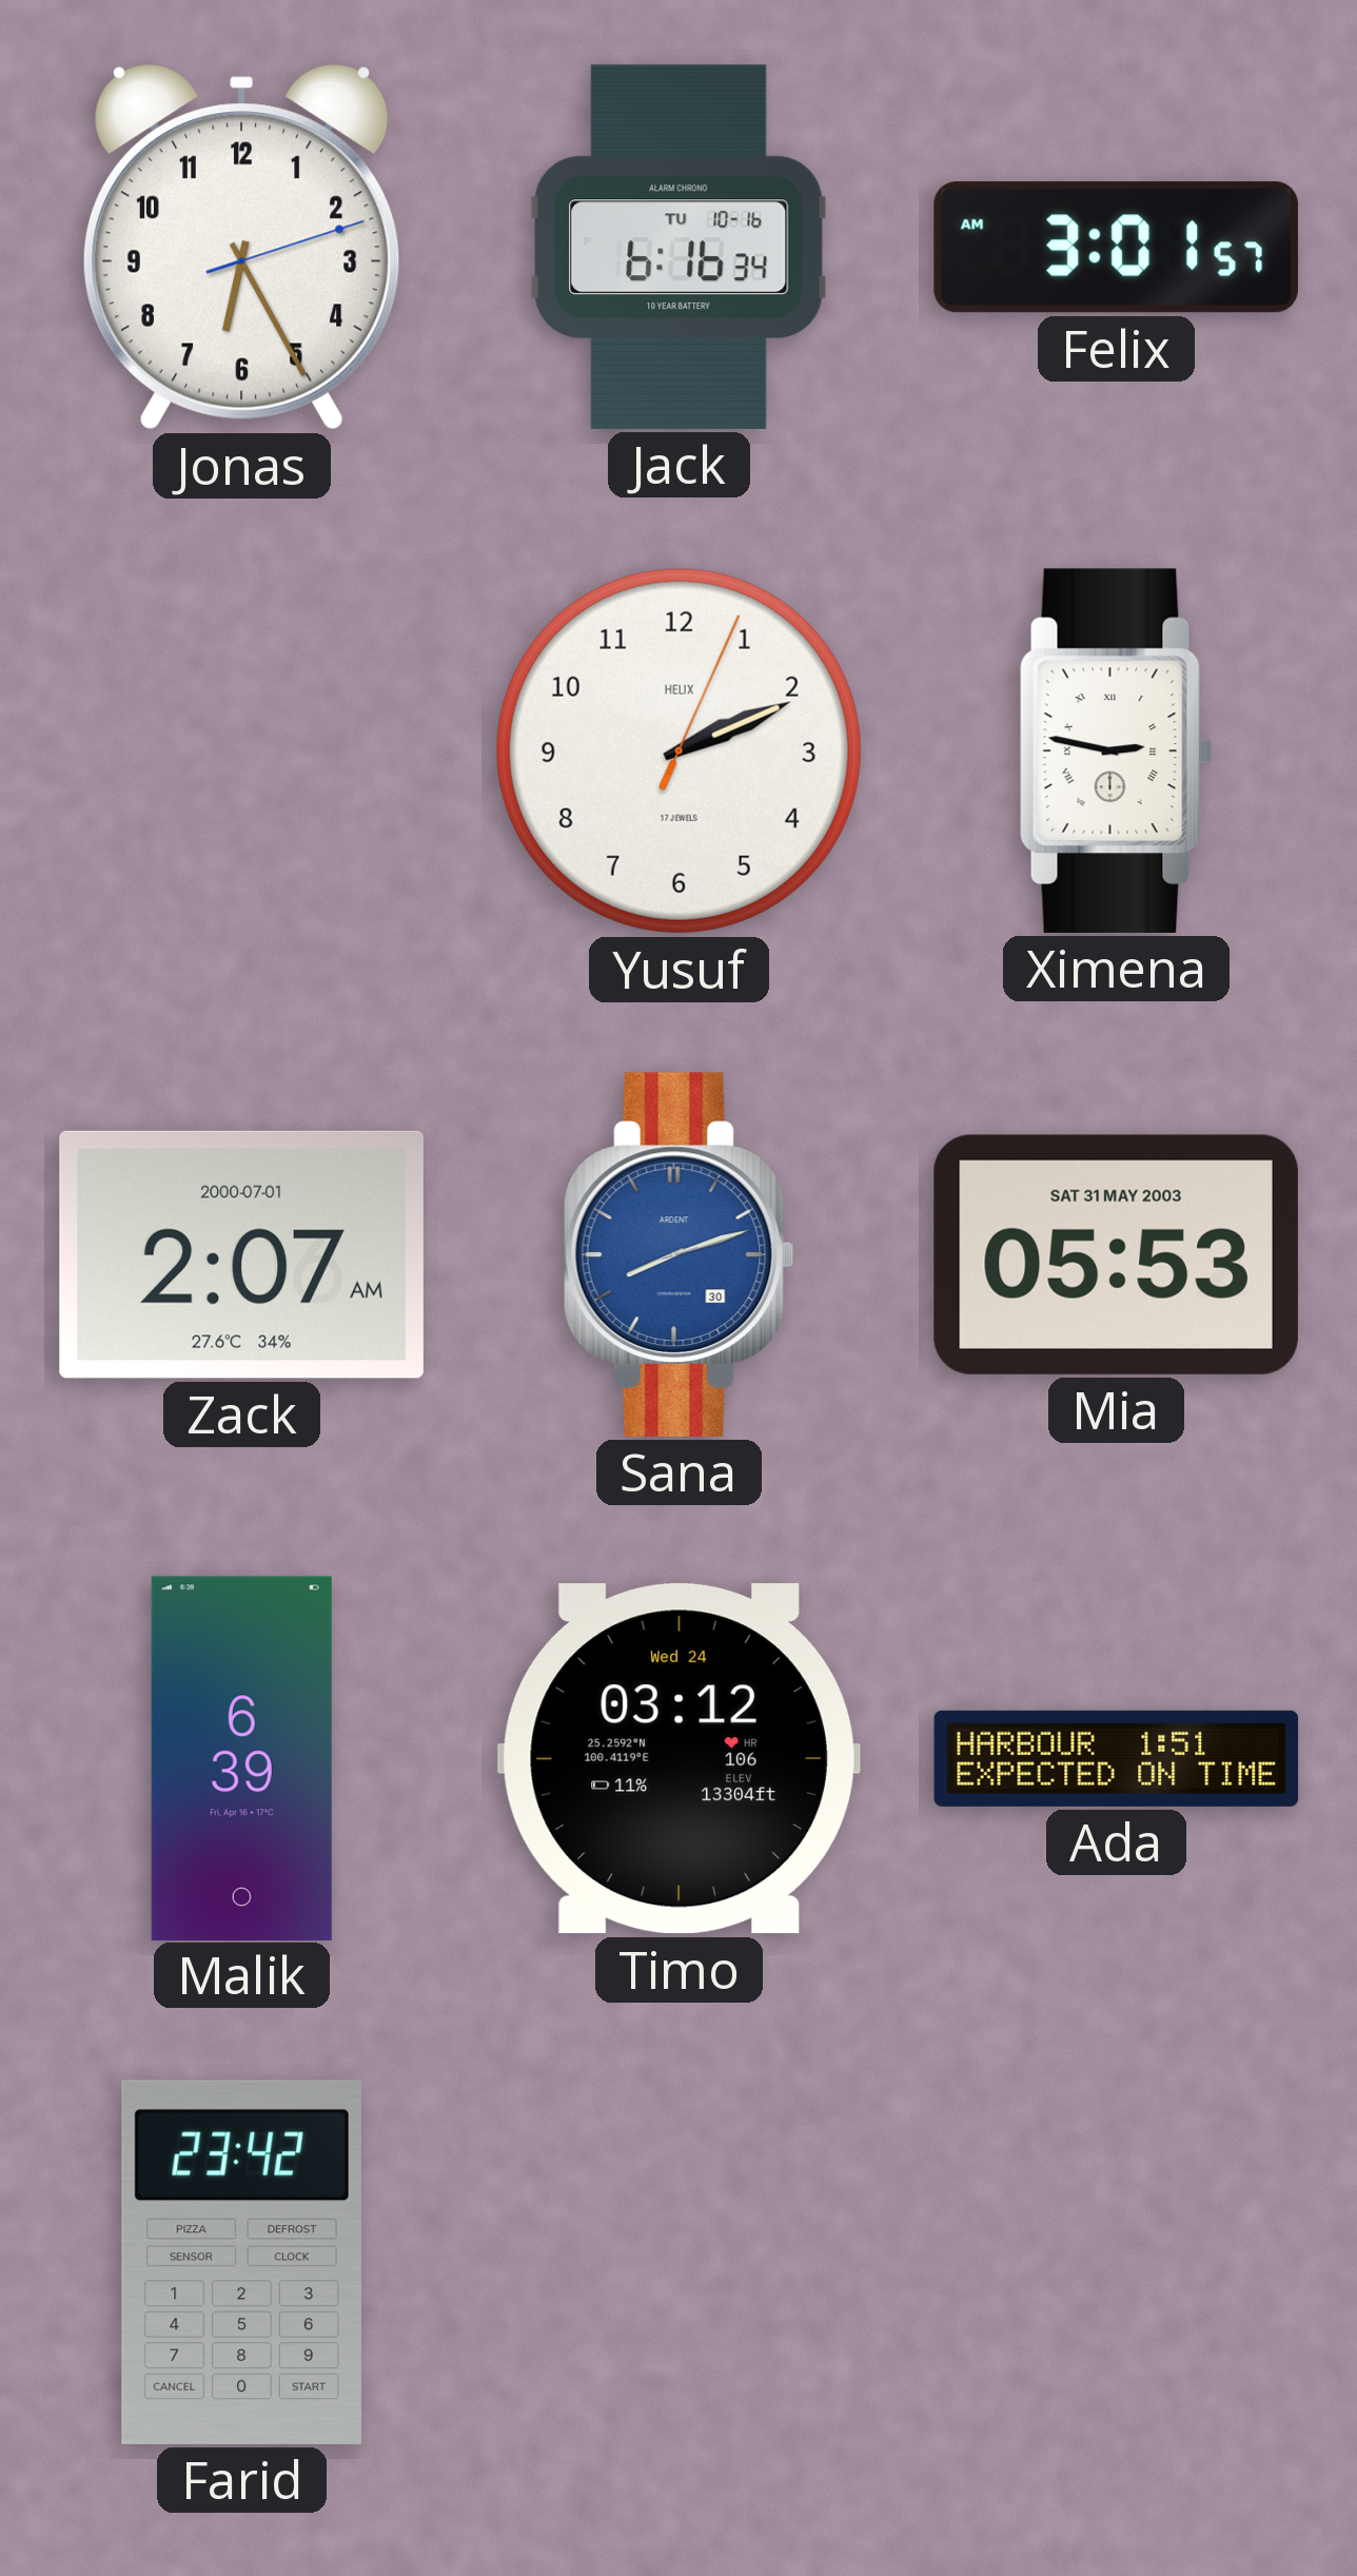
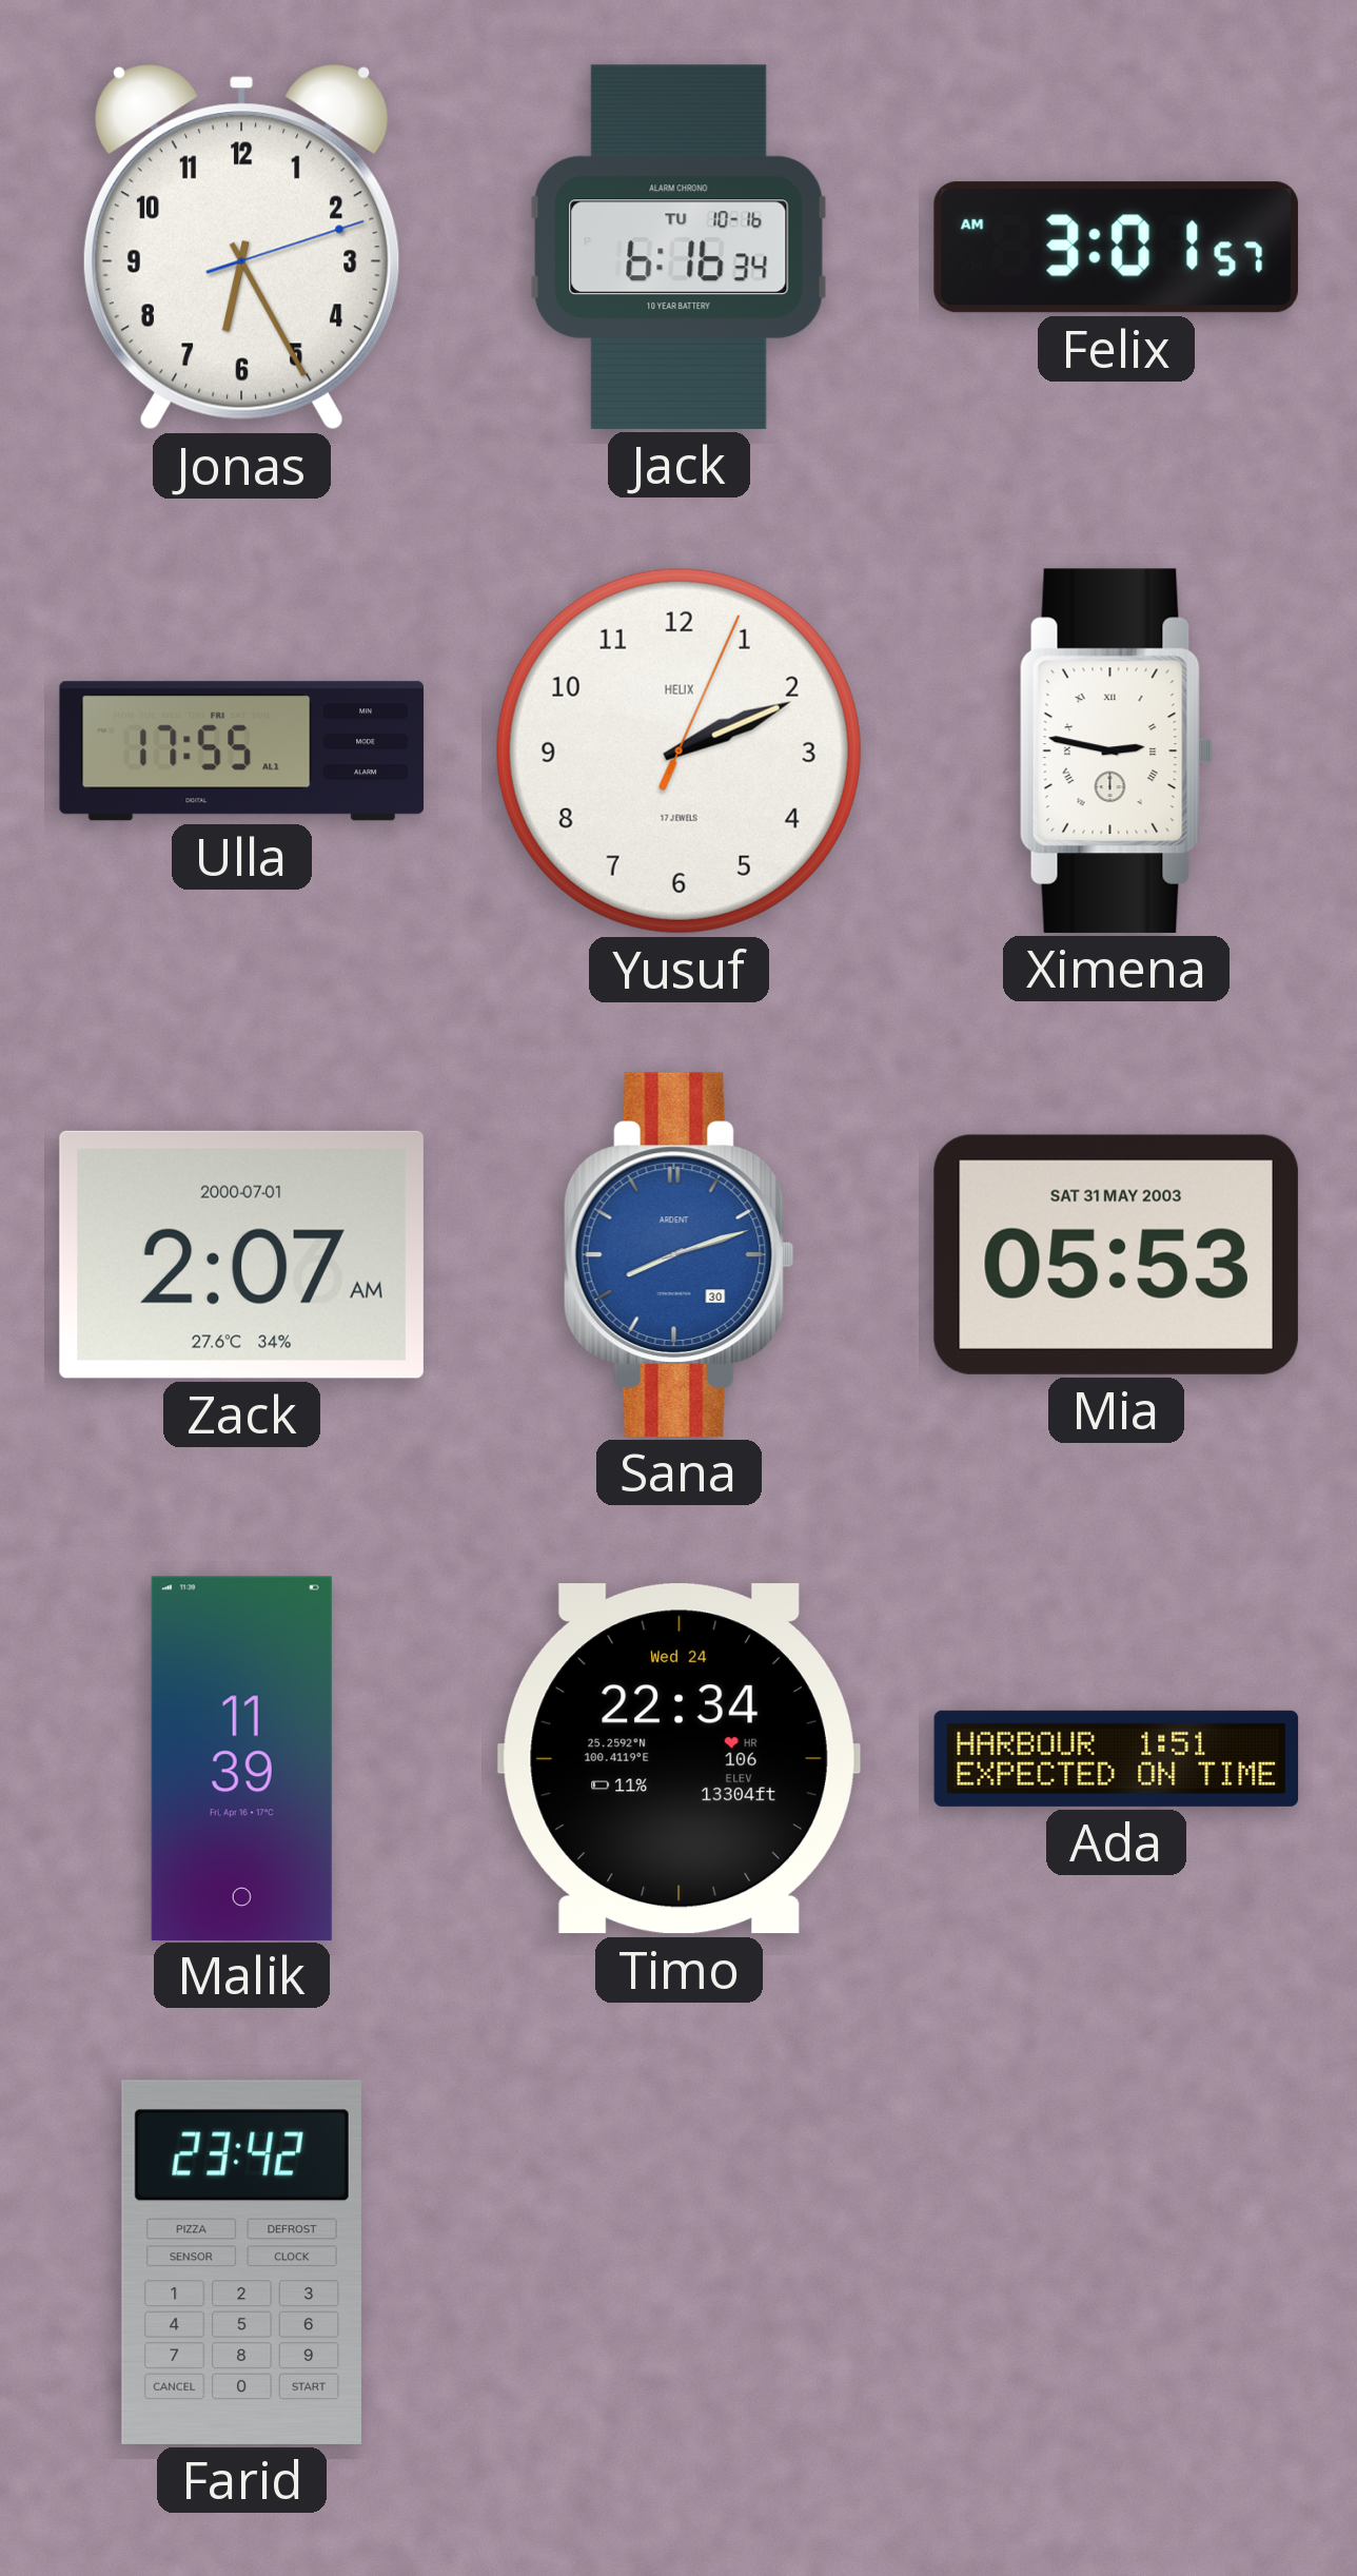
Ulla: none -> 17:55 (241, 752)
Malik: 6:39 -> 11:39 (241, 1758)
Timo: 03:12 -> 22:34 (678, 1759)
